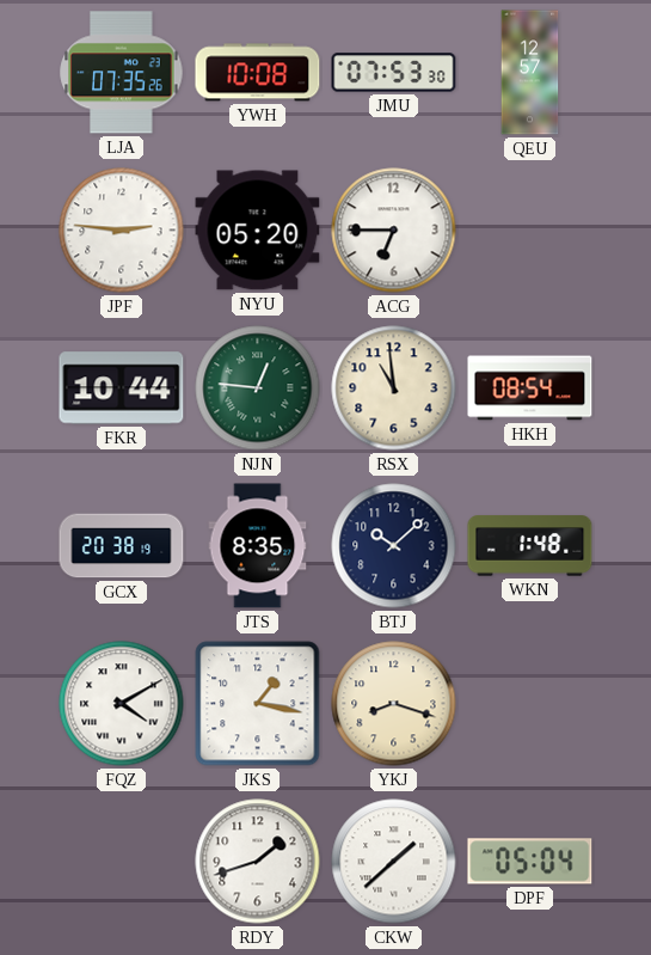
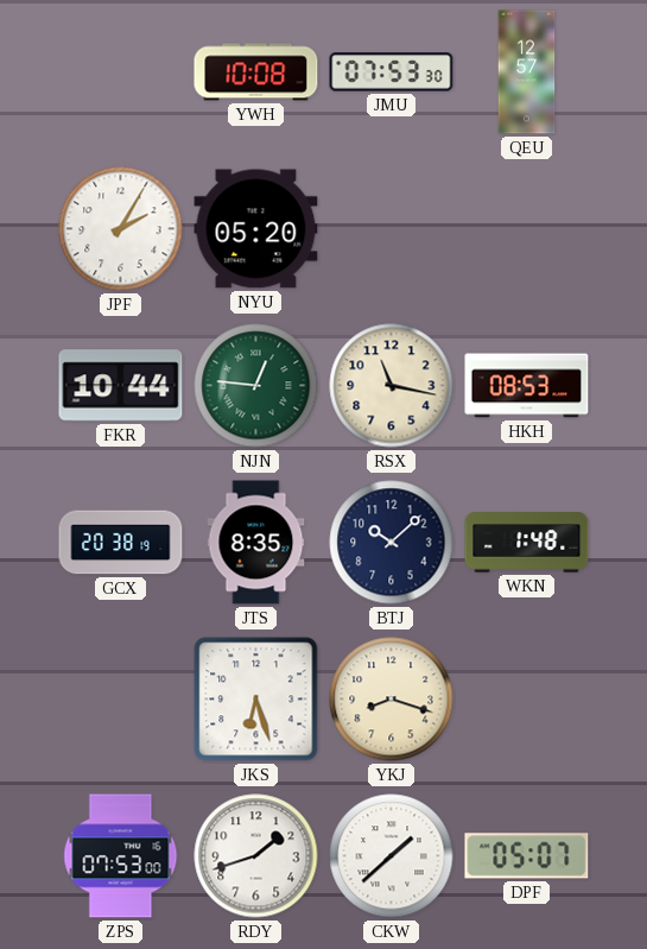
LJA: 07:35 -> none (122, 73)
JPF: 2:46 -> 2:05 (121, 229)
ACG: 6:45 -> none (394, 231)
RSX: 10:59 -> 11:17 (392, 386)
HKH: 08:54 -> 08:53 (527, 386)
FQZ: 4:10 -> none (122, 704)
JKS: 1:17 -> 6:27 (256, 700)
ZPS: none -> 07:53 (121, 856)
DPF: 05:04 -> 05:07 (527, 856)
